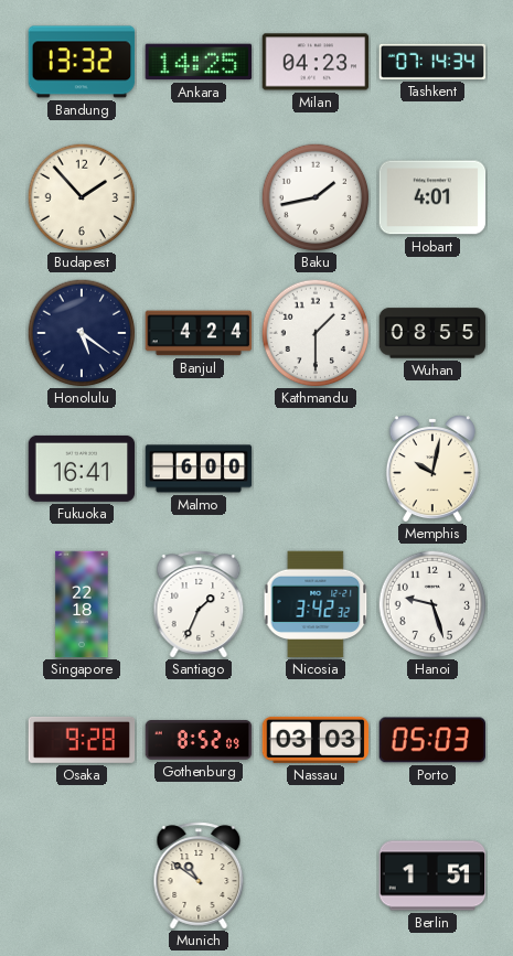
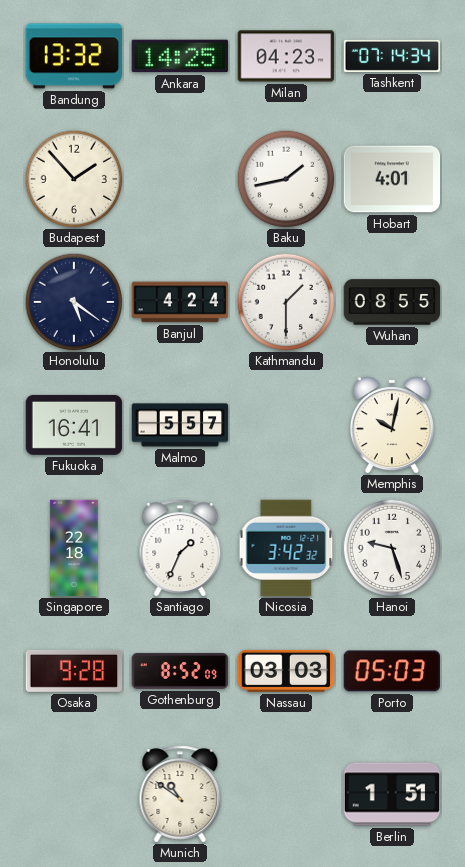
Malmo: 6:00 -> 5:57 (180, 425)
